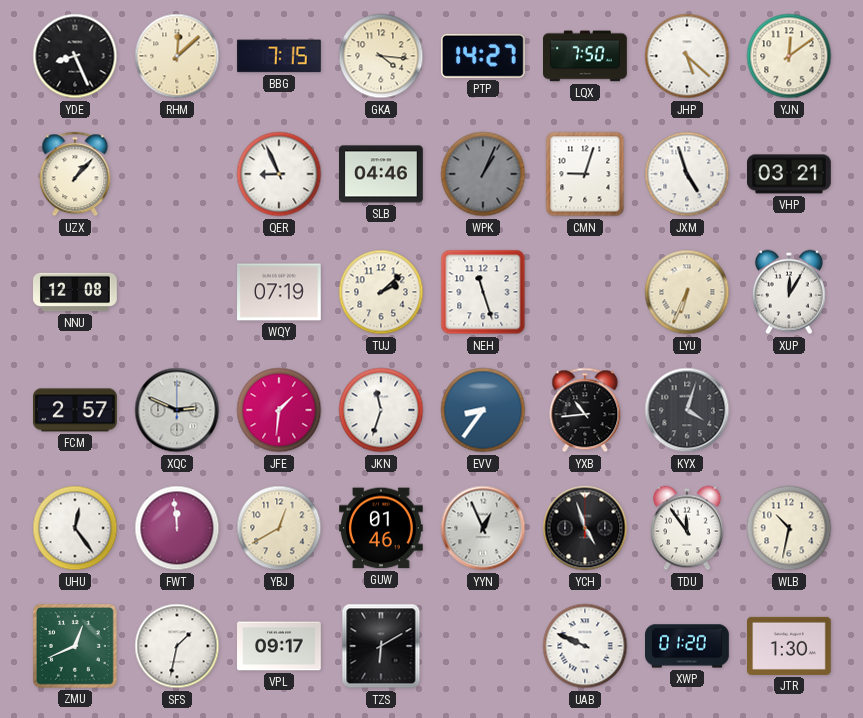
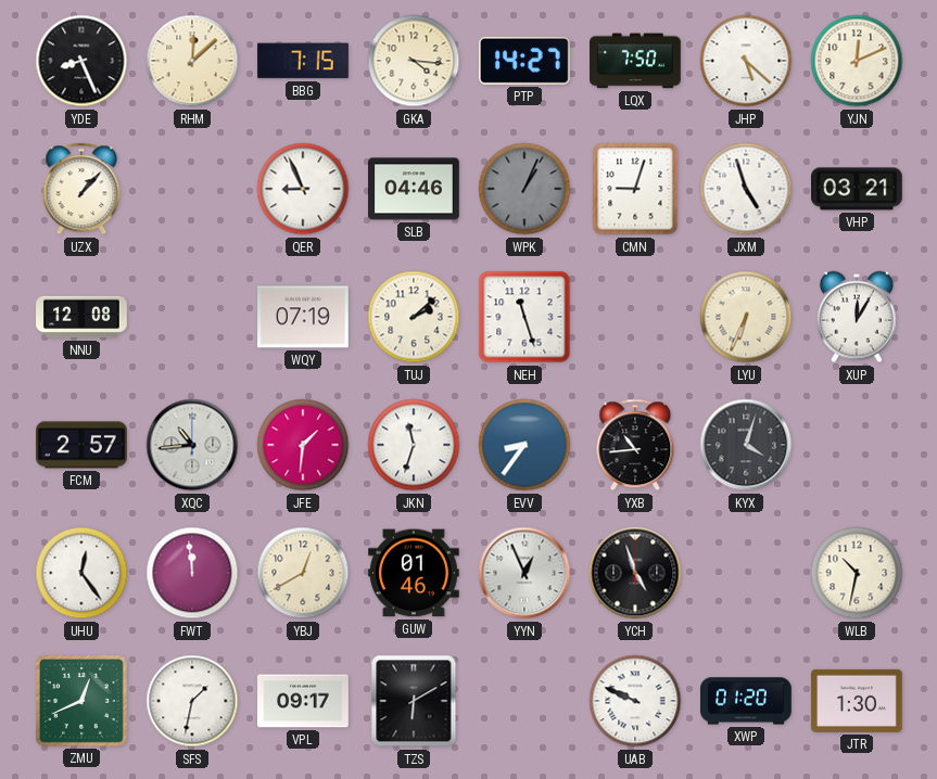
YJN: 12:09 -> 12:11 (857, 61)
XQC: 2:49 -> 10:44 (192, 445)
TDU: 11:54 -> none (687, 528)
